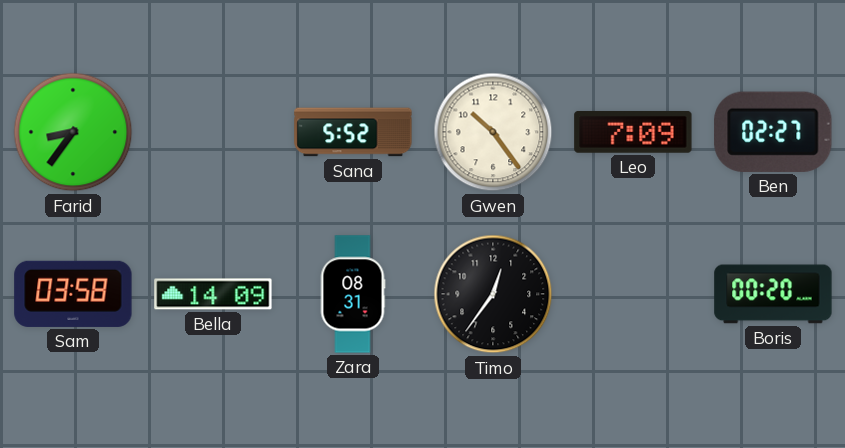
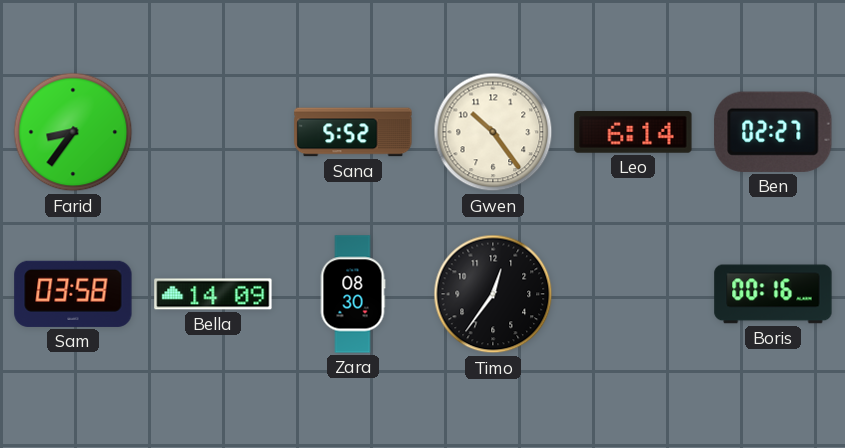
Leo: 7:09 -> 6:14 (633, 132)
Zara: 08:31 -> 08:30 (353, 294)
Boris: 00:20 -> 00:16 (773, 294)
